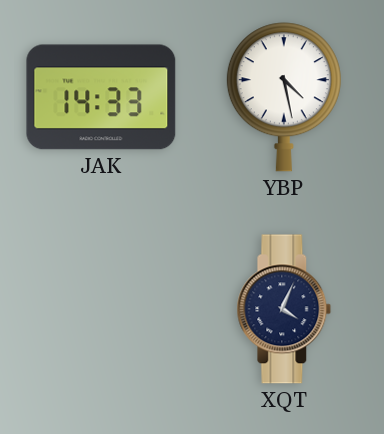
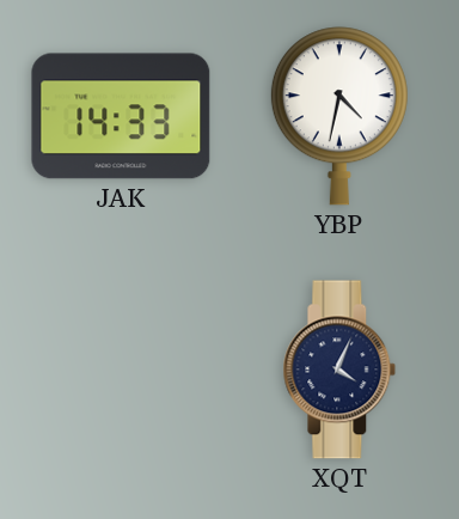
YBP: 4:28 -> 4:32 (339, 116)
